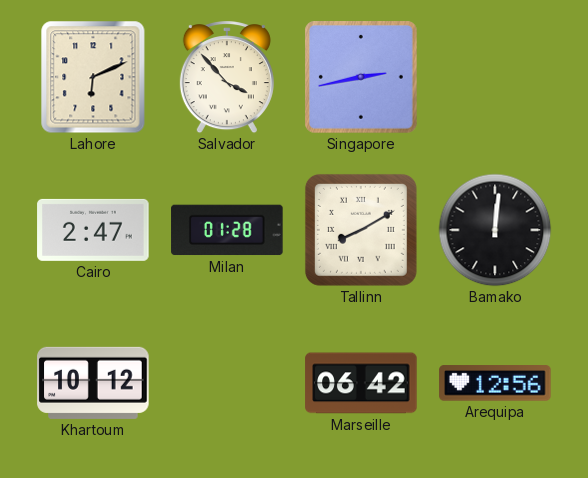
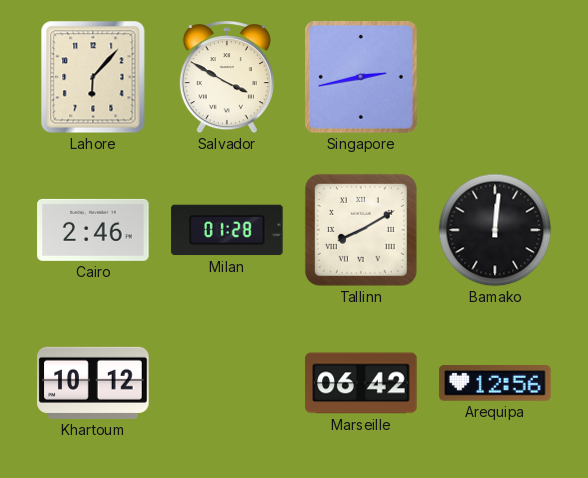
Lahore: 6:11 -> 6:07 (93, 77)
Salvador: 3:53 -> 3:50 (227, 78)
Cairo: 2:47 -> 2:46 (93, 230)
